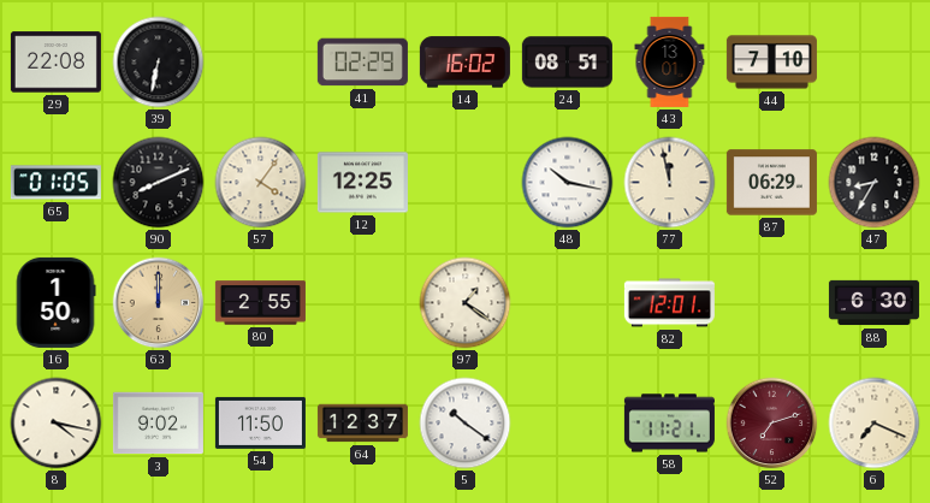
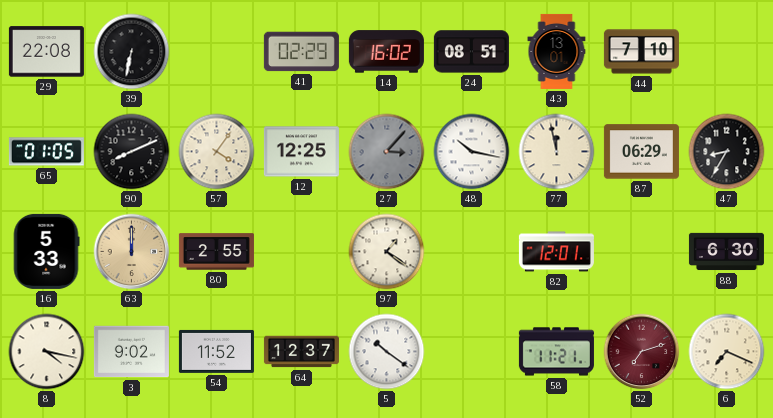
27: none -> 3:07 (387, 152)
16: 1:50 -> 5:33 (46, 251)
54: 11:50 -> 11:52 (216, 351)
